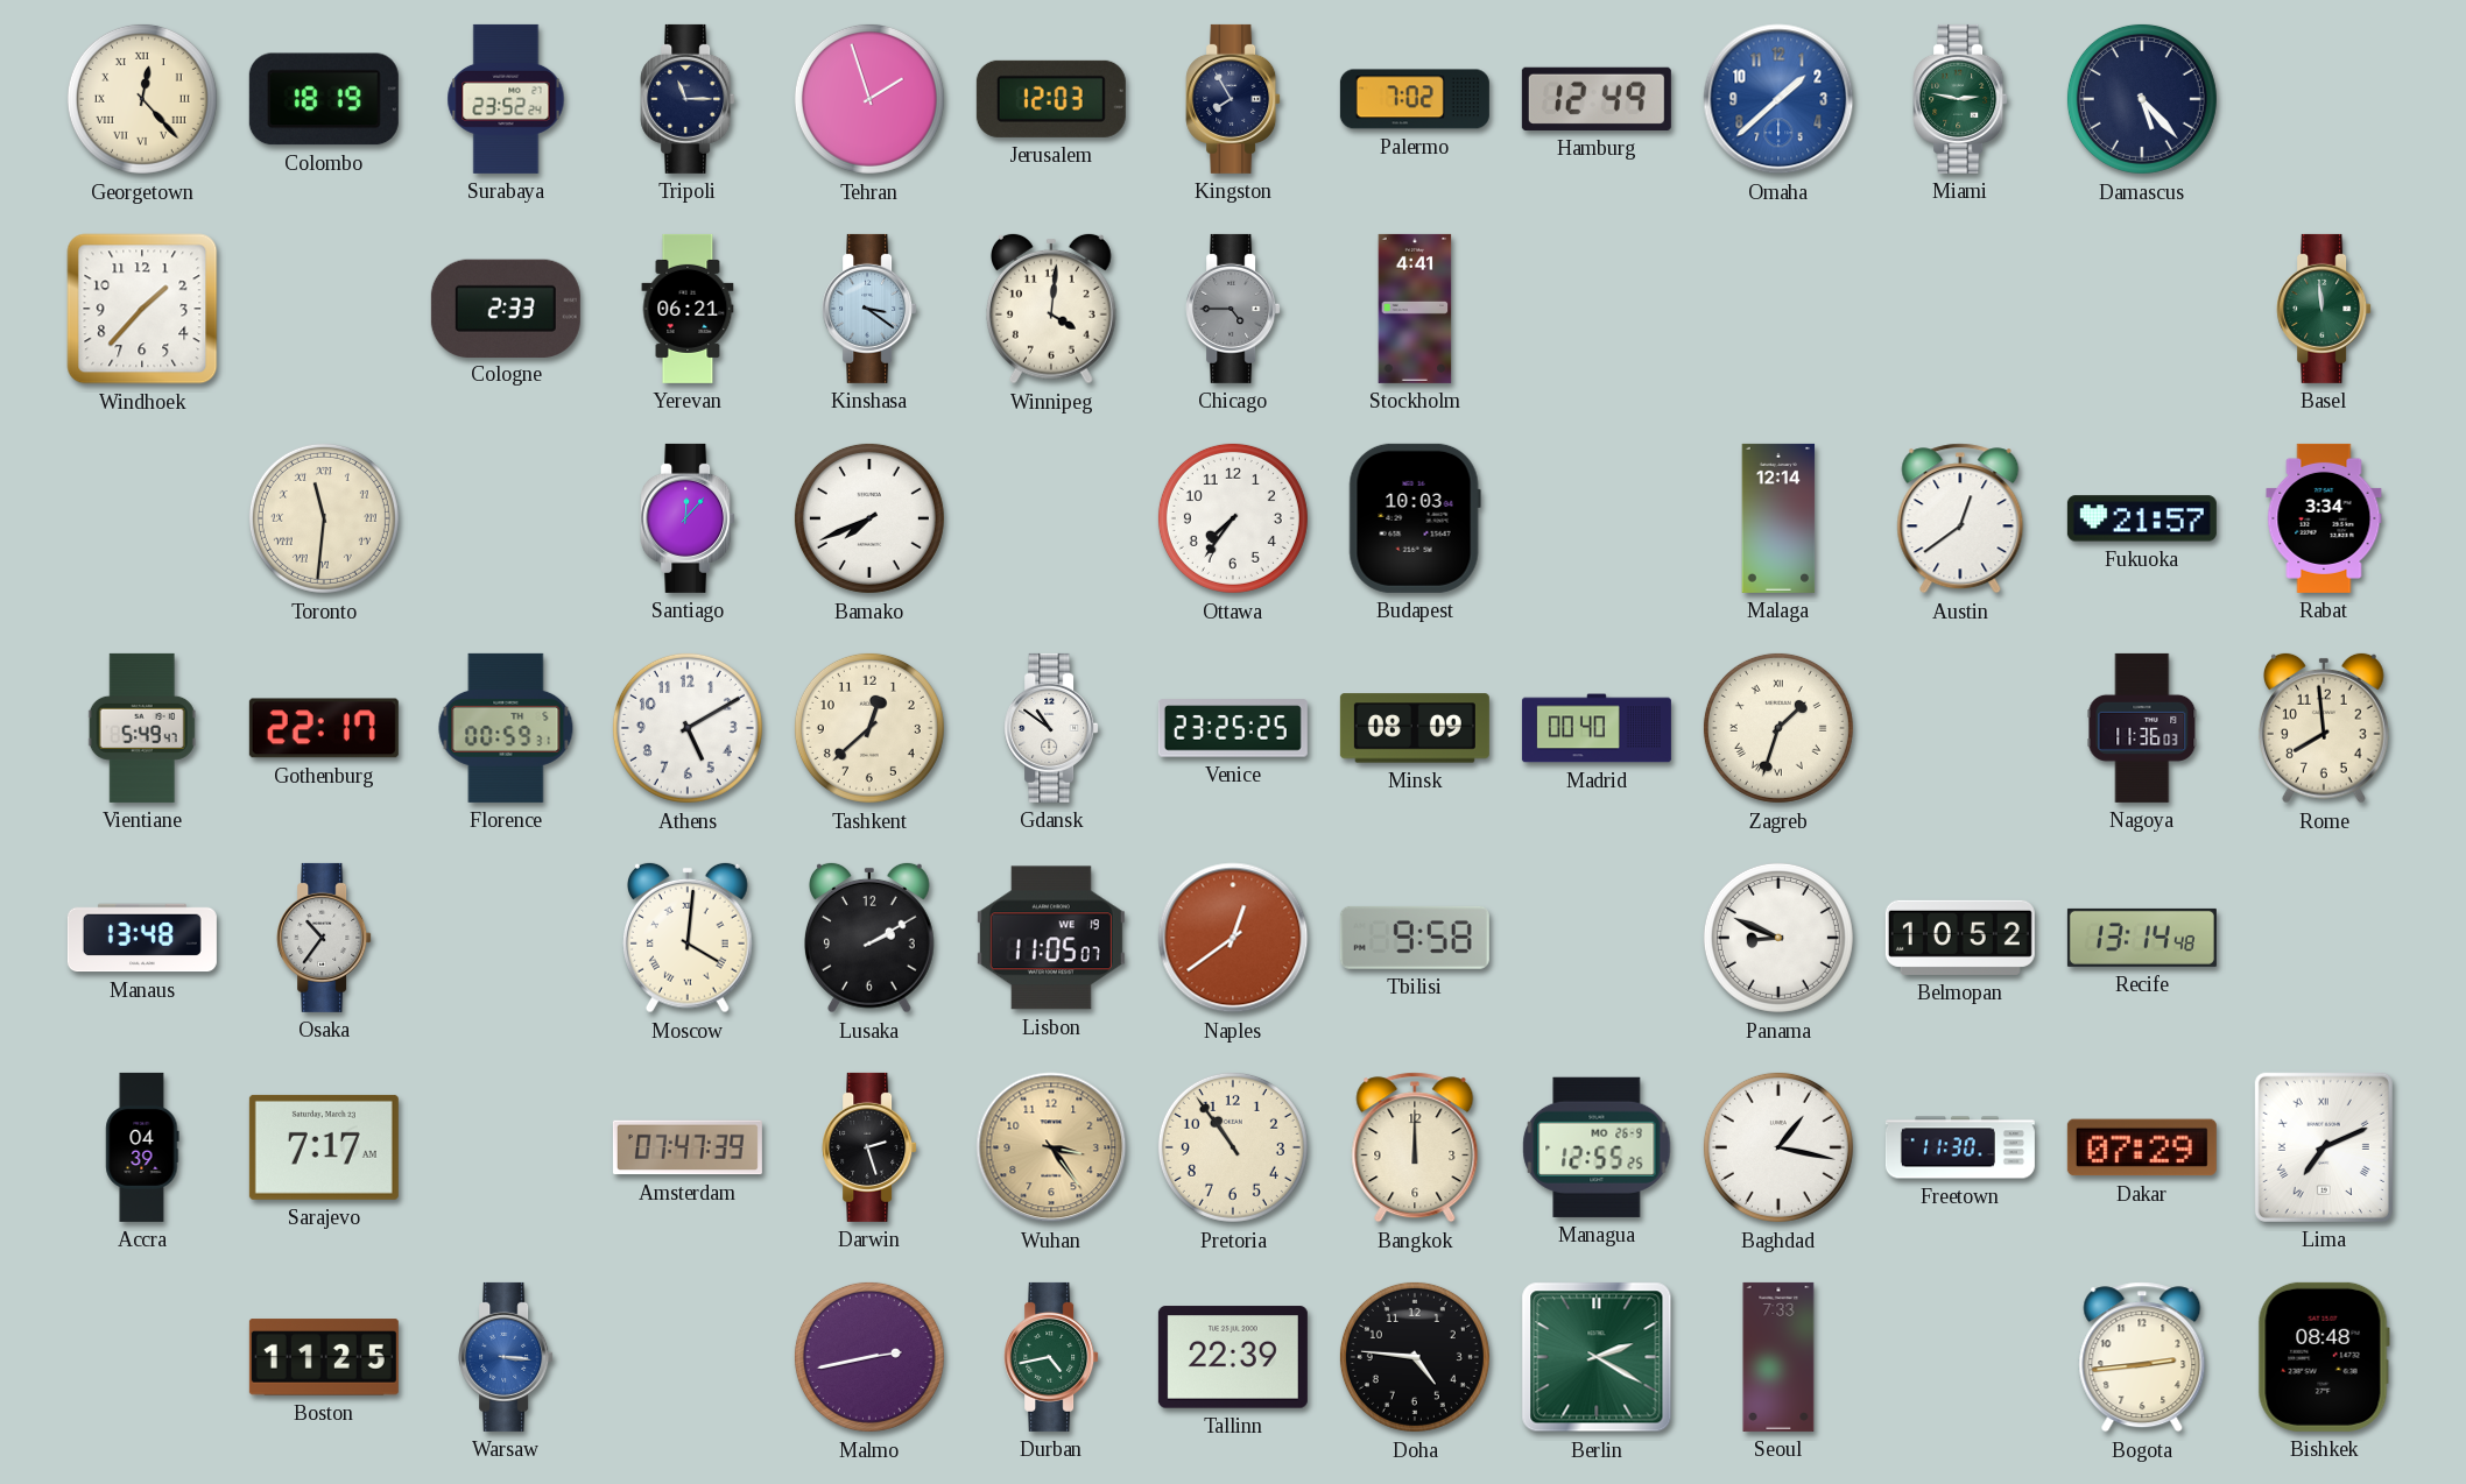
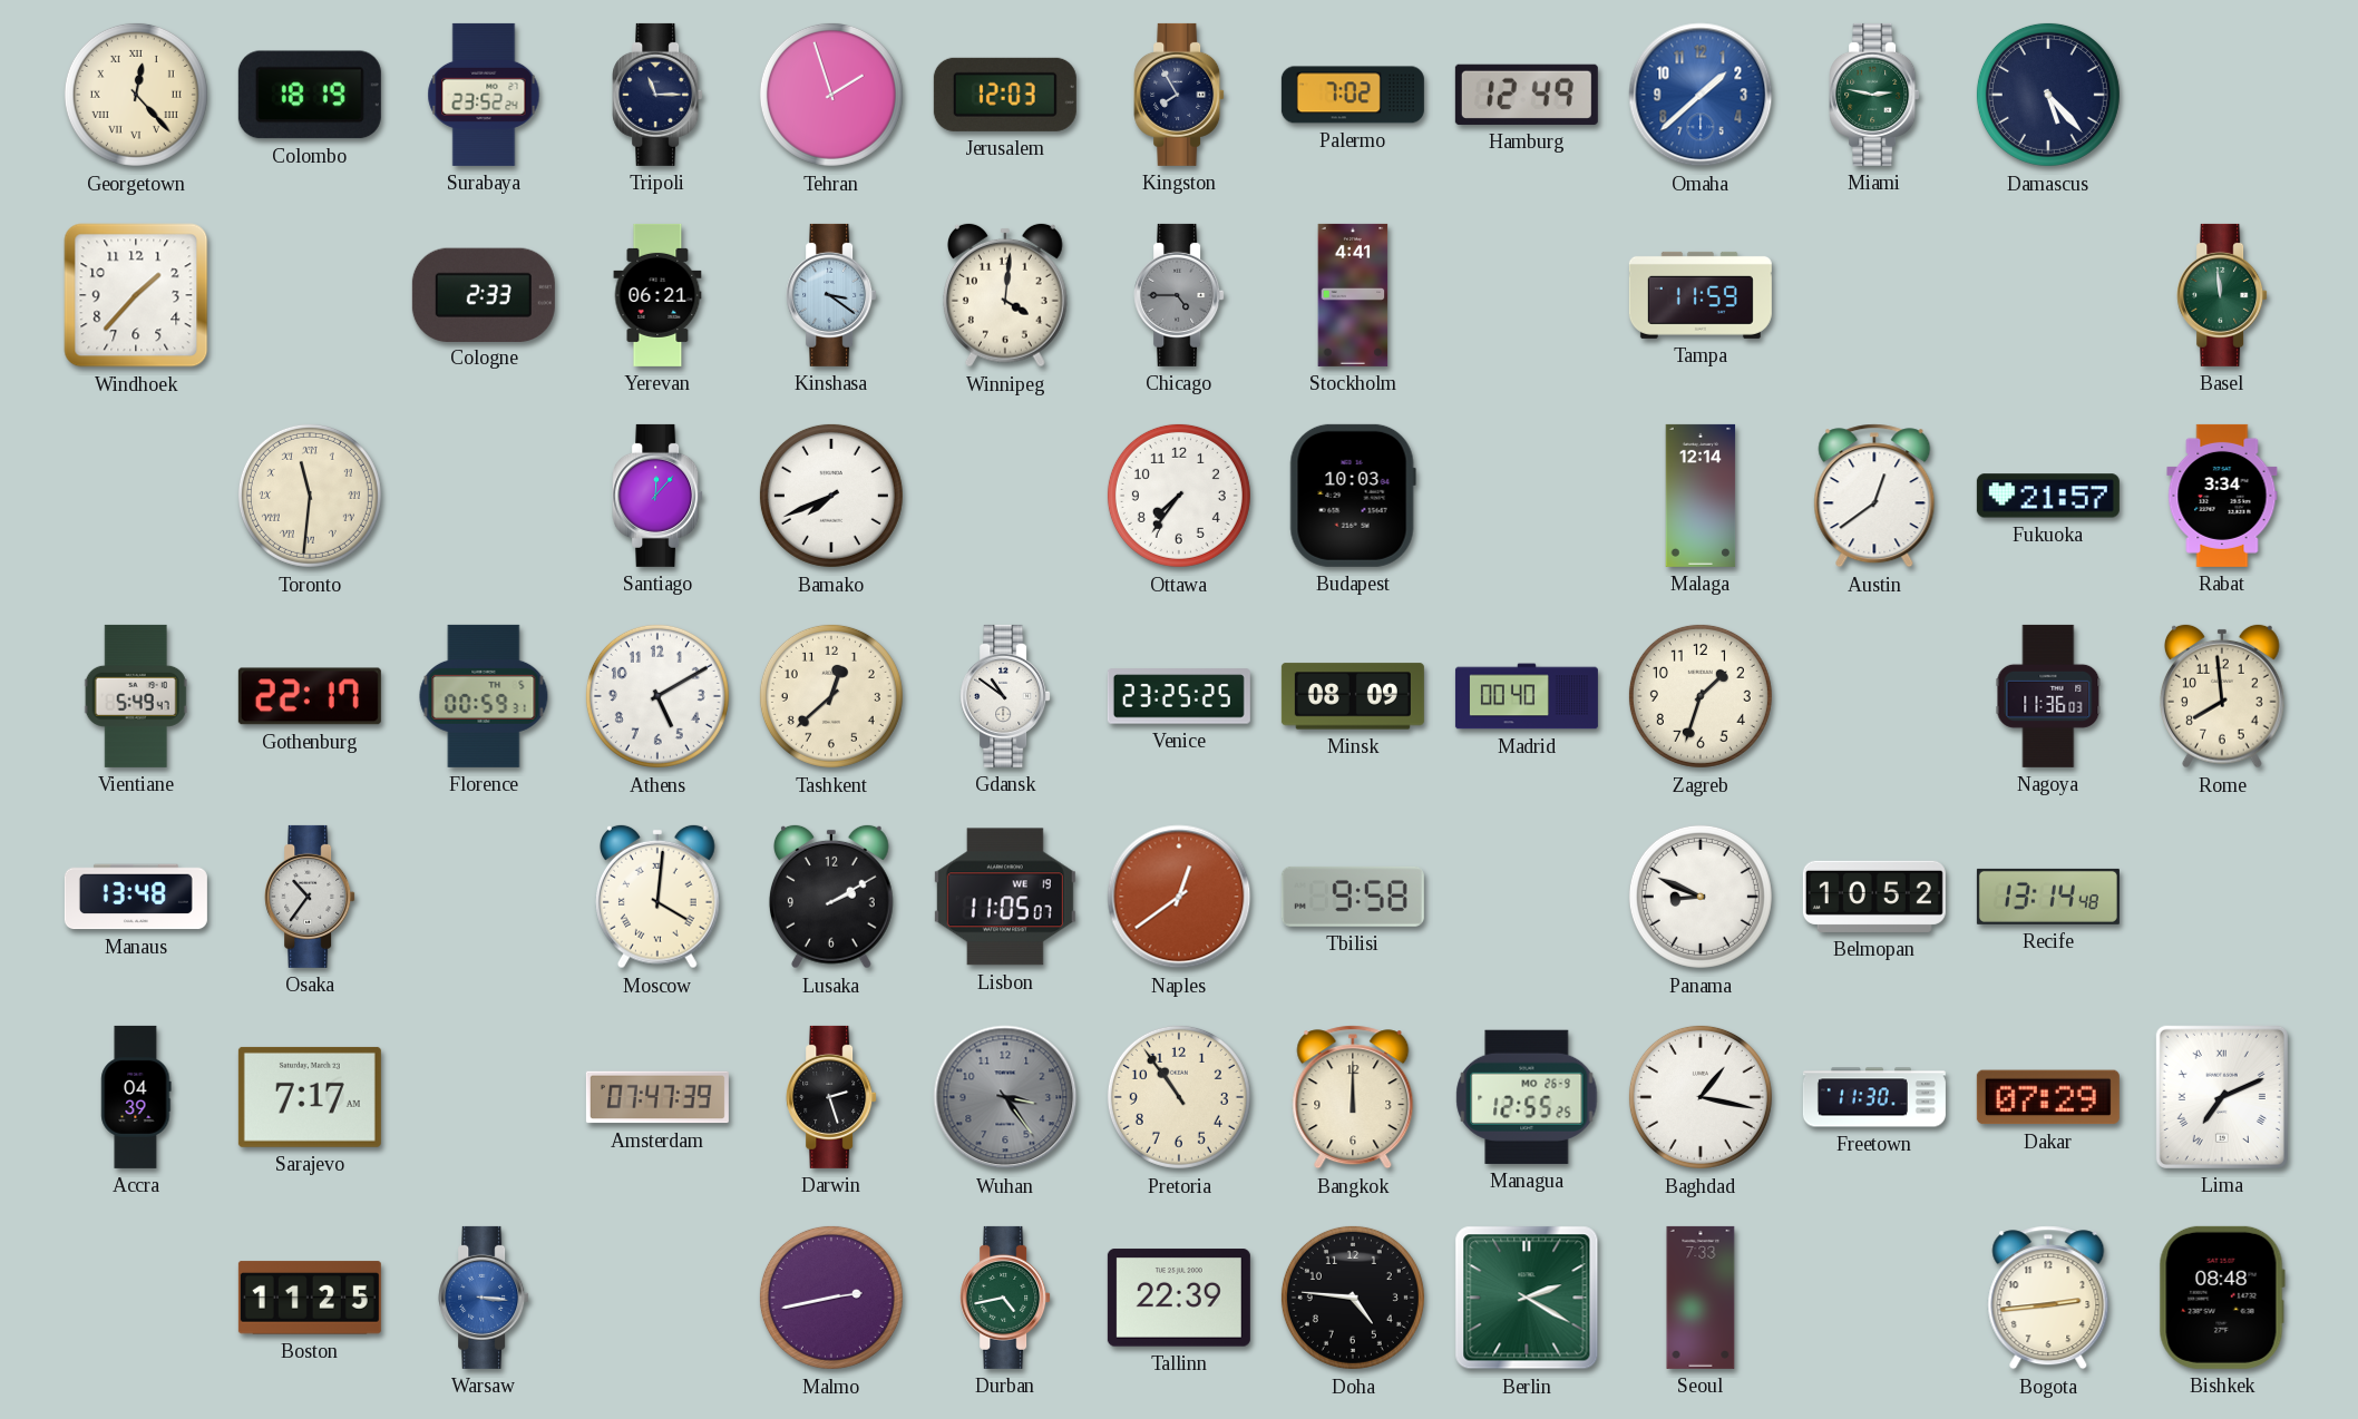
Tampa: none -> 11:59 (1701, 295)
Zagreb numerals: Roman -> Arabic (1701, 696)
Wuhan dial: champagne -> grey (1005, 1097)
